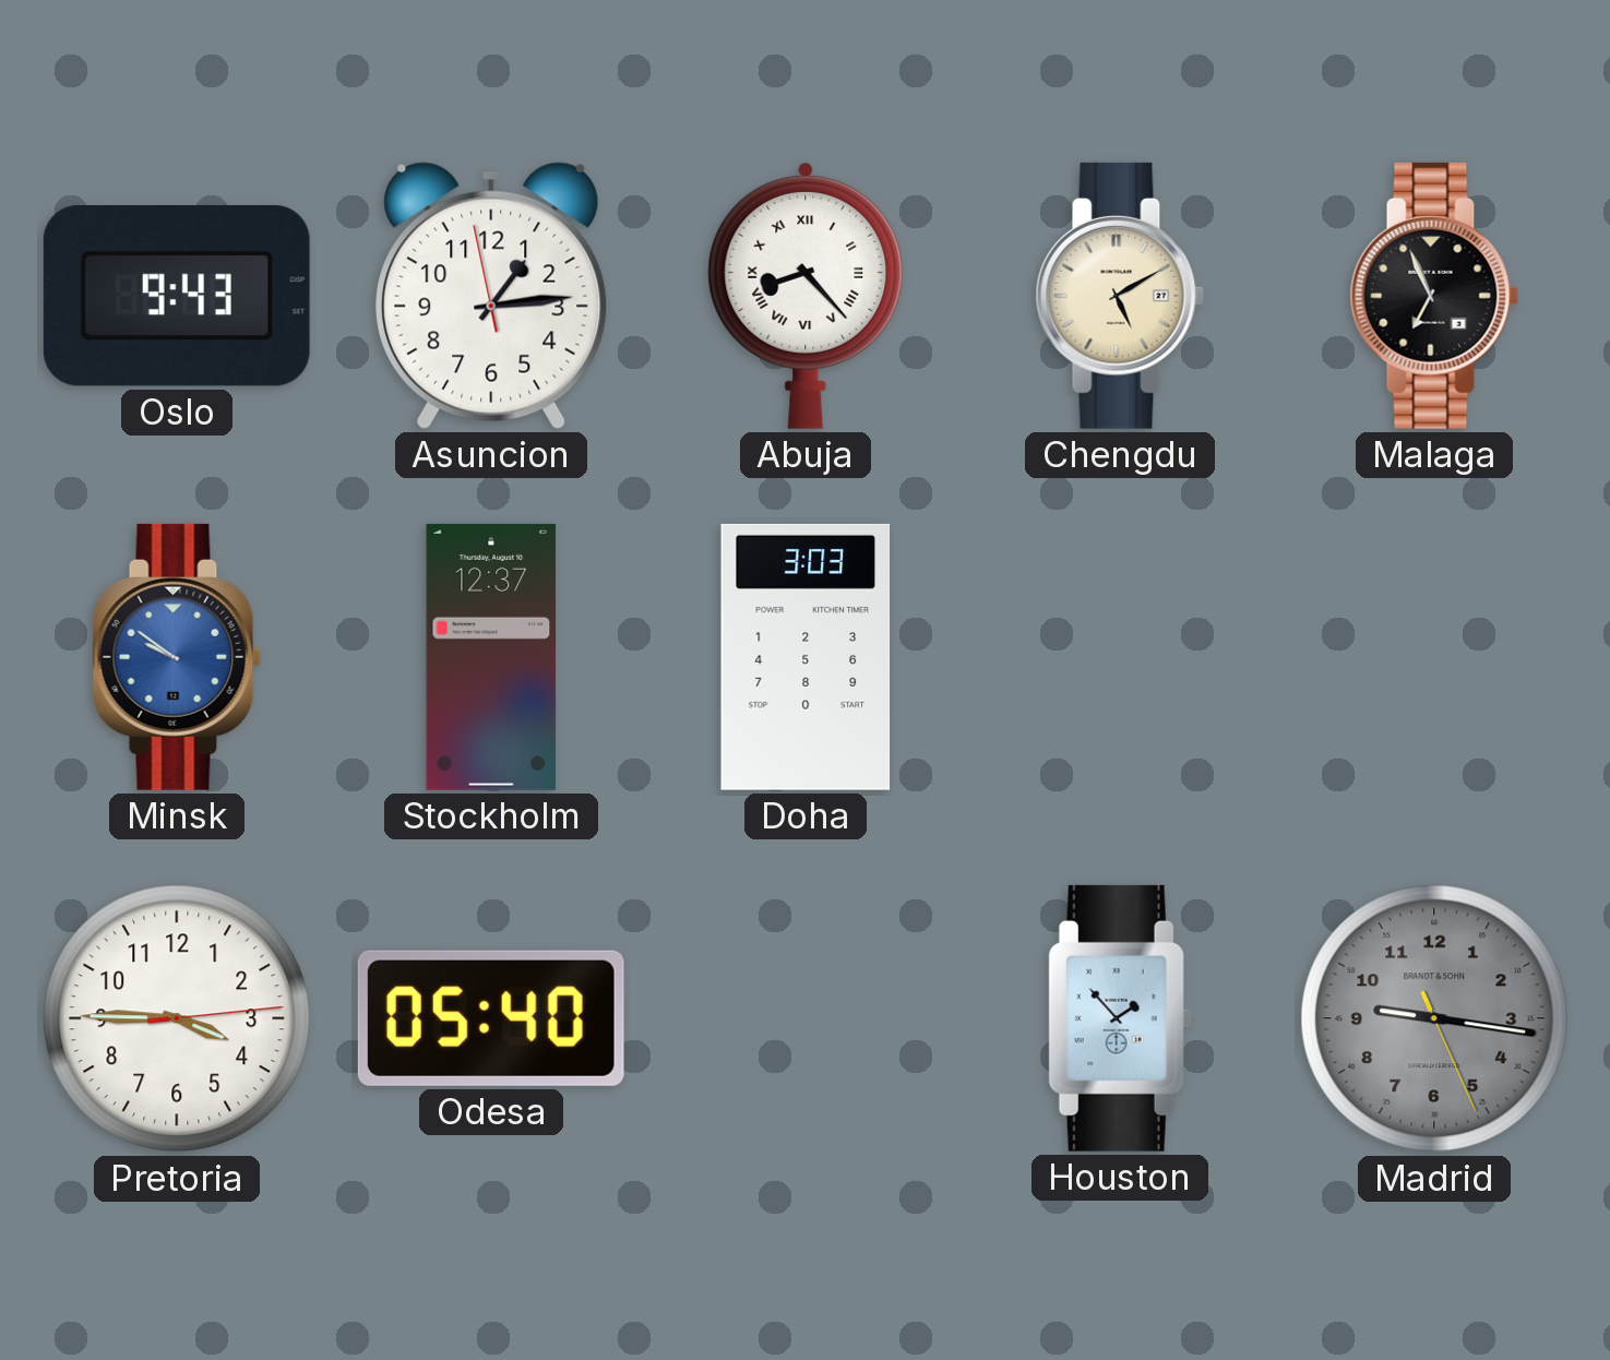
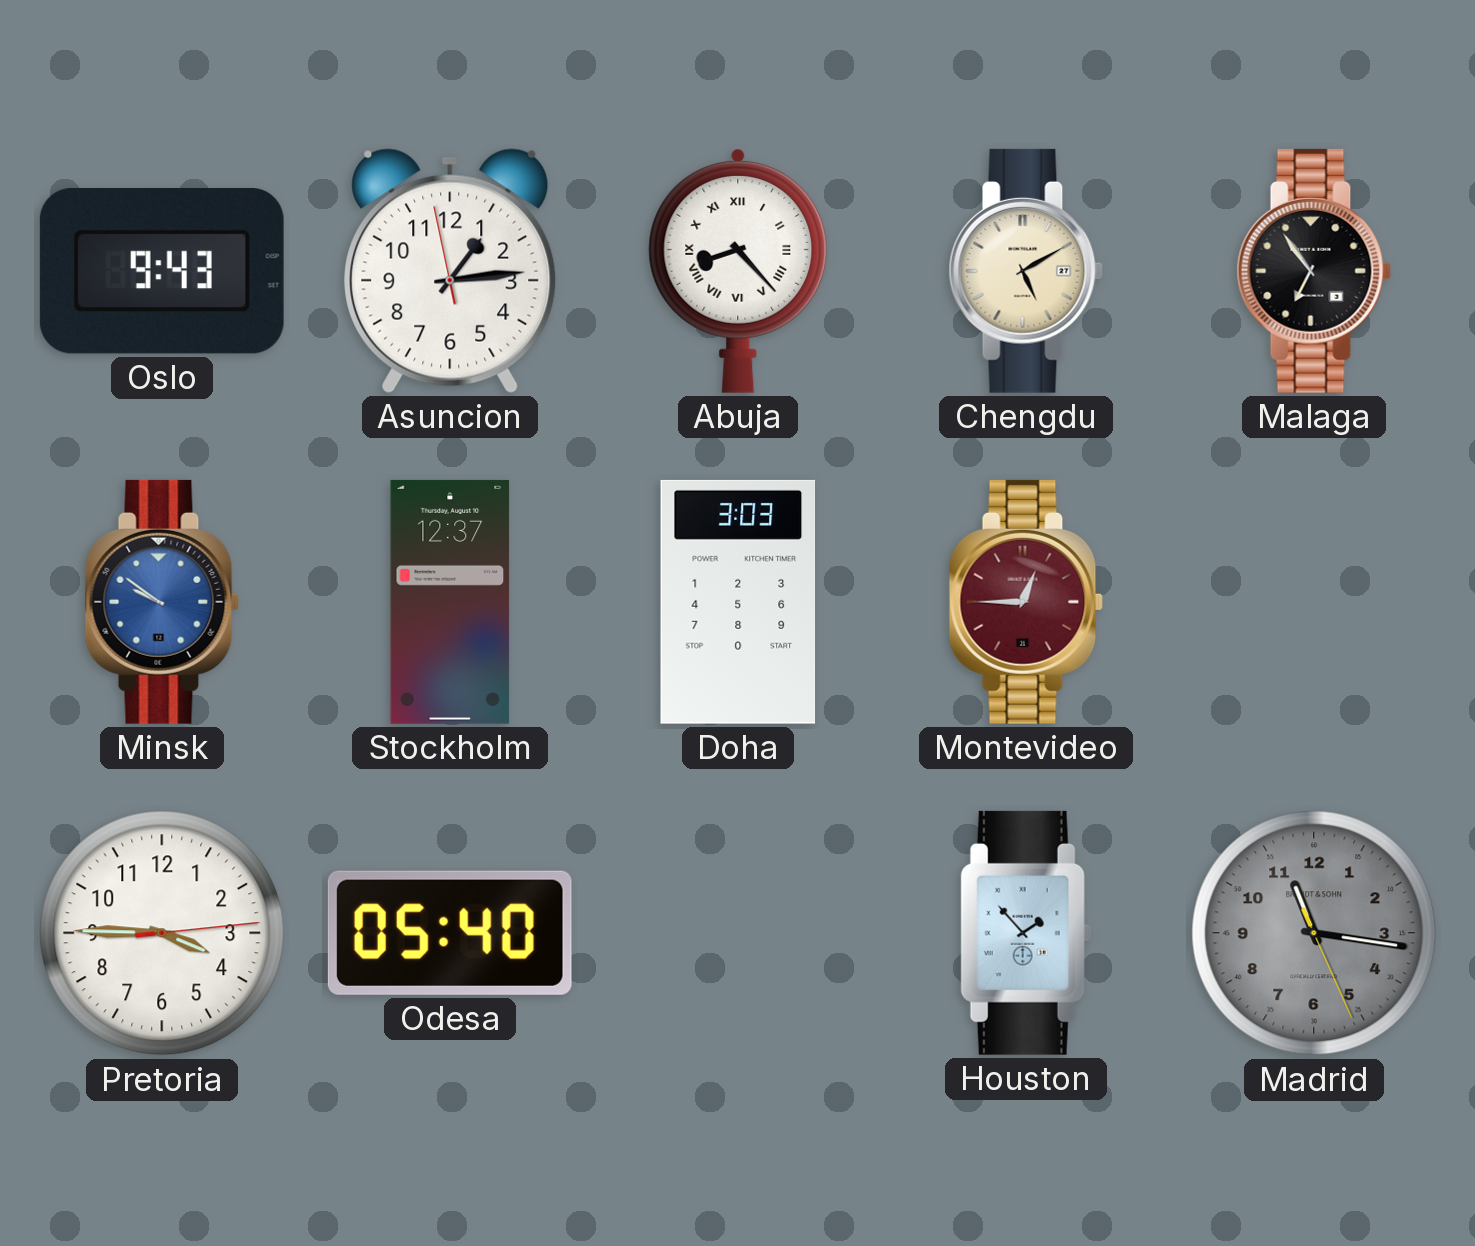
Malaga: 6:56 -> 6:54 (1314, 271)
Montevideo: none -> 12:45 (1026, 602)
Madrid: 9:16 -> 11:16 (1314, 933)
